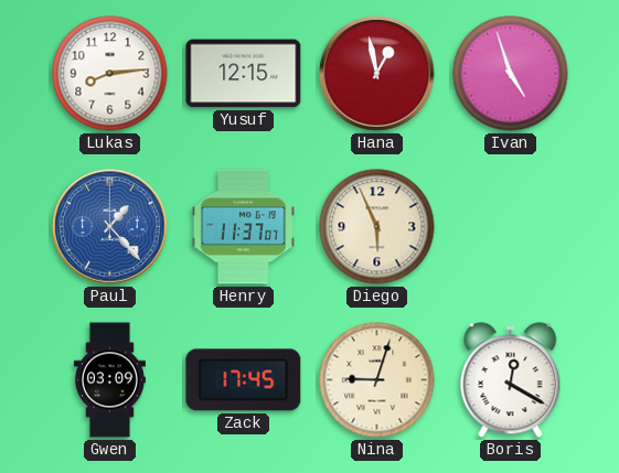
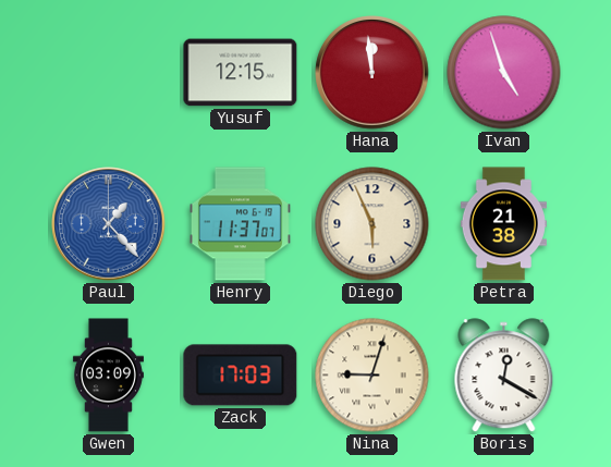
Lukas: 8:14 -> none (110, 74)
Hana: 12:58 -> 11:59 (372, 73)
Petra: none -> 21:38 (503, 224)
Zack: 17:45 -> 17:03 (241, 376)
